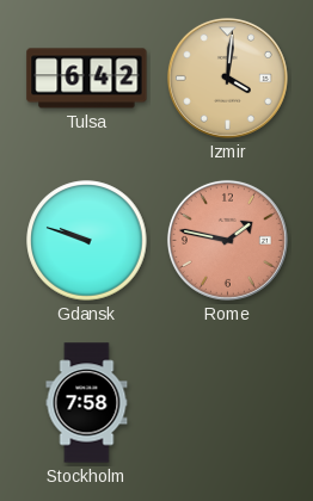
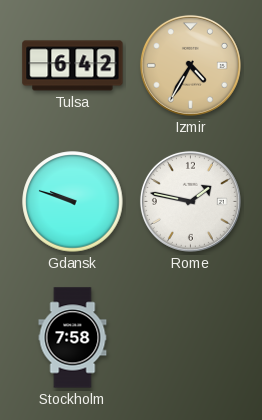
Izmir: 4:01 -> 4:35 (190, 65)
Rome dial: salmon -> white (190, 201)
